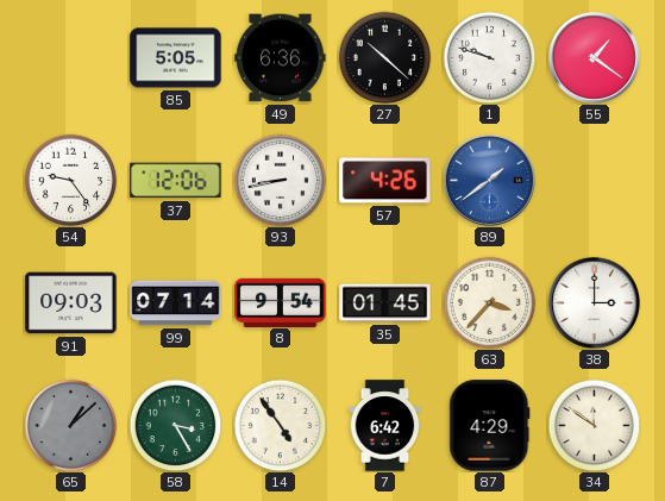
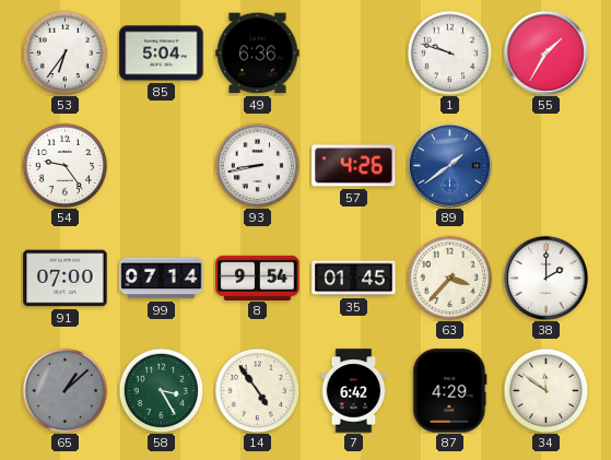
53: none -> 6:36 (64, 52)
85: 5:05 -> 5:04 (162, 54)
27: 10:22 -> none (384, 57)
55: 1:21 -> 1:35 (545, 52)
37: 12:06 -> none (176, 181)
91: 09:03 -> 07:00 (66, 279)
38: 3:00 -> 2:00 (545, 278)
